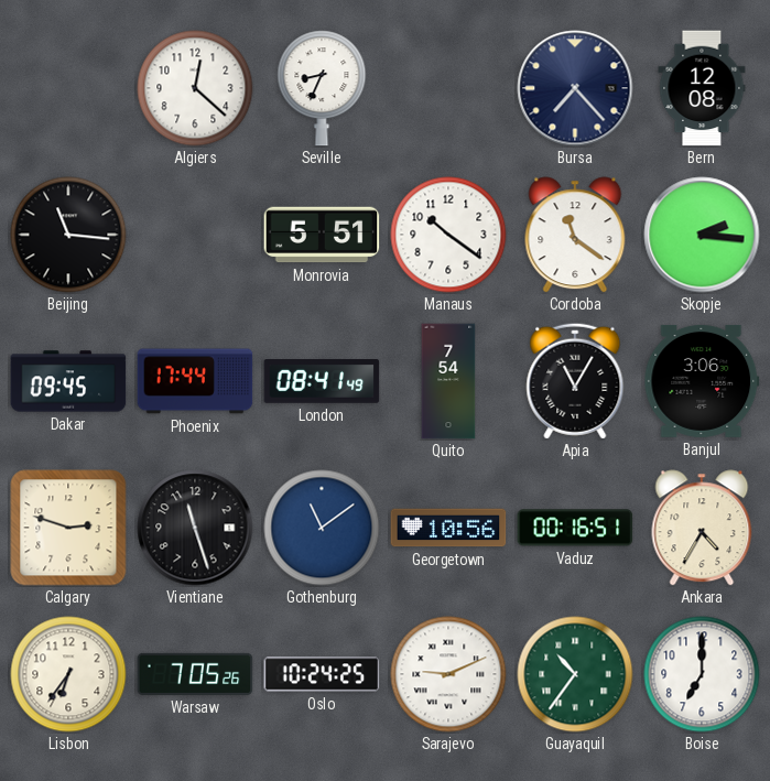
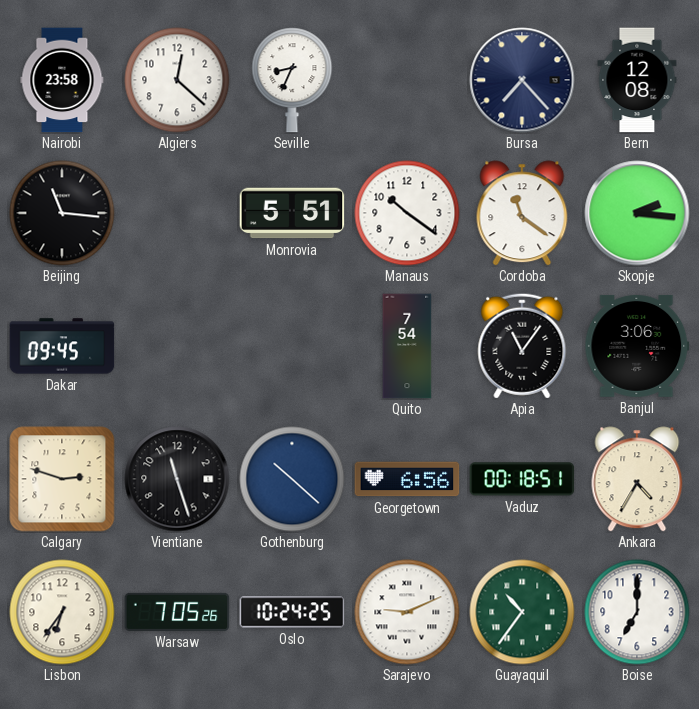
Nairobi: none -> 23:58 (62, 80)
Phoenix: 17:44 -> none (195, 381)
London: 08:41 -> none (322, 382)
Apia: 11:05 -> 11:06 (522, 346)
Gothenburg: 11:09 -> 10:22 (292, 479)
Georgetown: 10:56 -> 6:56 (407, 479)
Vaduz: 00:16 -> 00:18 (522, 479)
